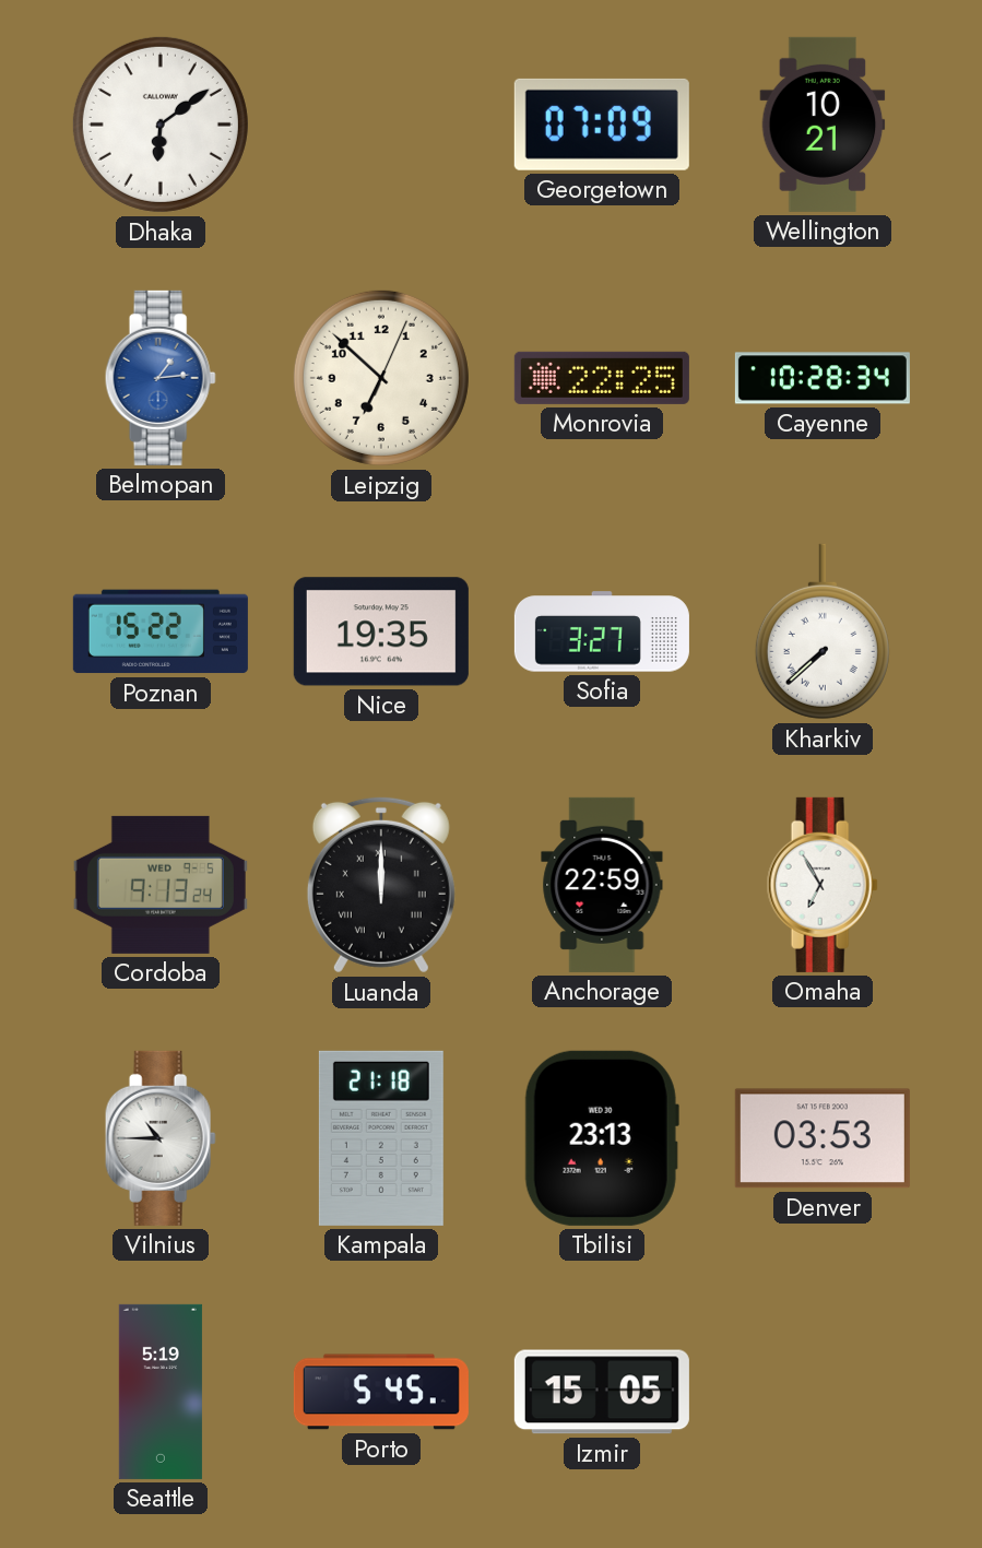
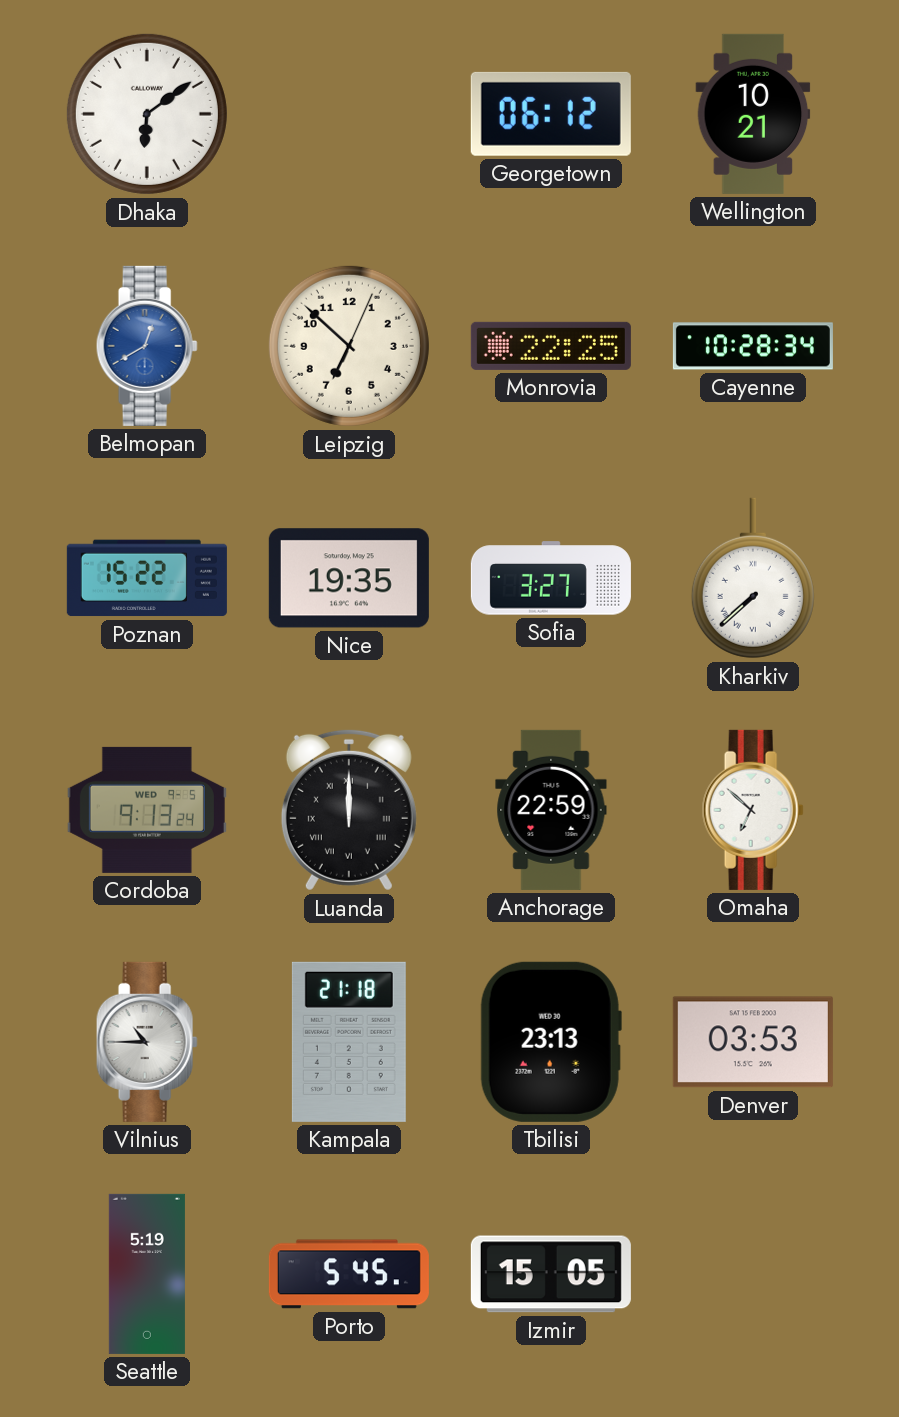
Georgetown: 07:09 -> 06:12 (551, 114)
Belmopan: 1:14 -> 12:40 (147, 346)
Omaha: 6:55 -> 6:52 (753, 810)
